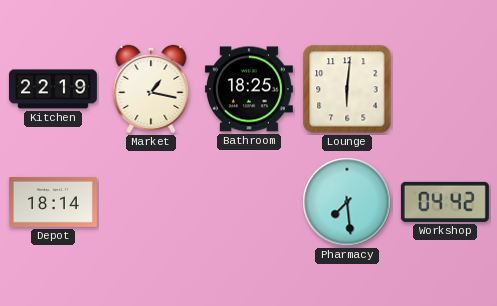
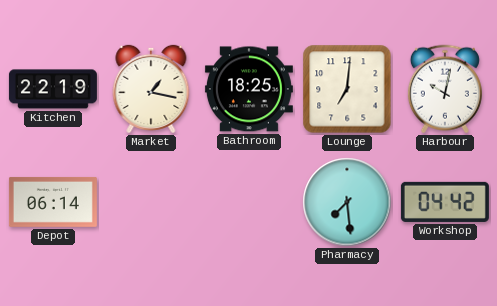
Lounge: 6:01 -> 7:01 (347, 89)
Harbour: none -> 10:02 (445, 89)
Depot: 18:14 -> 06:14 (53, 202)
